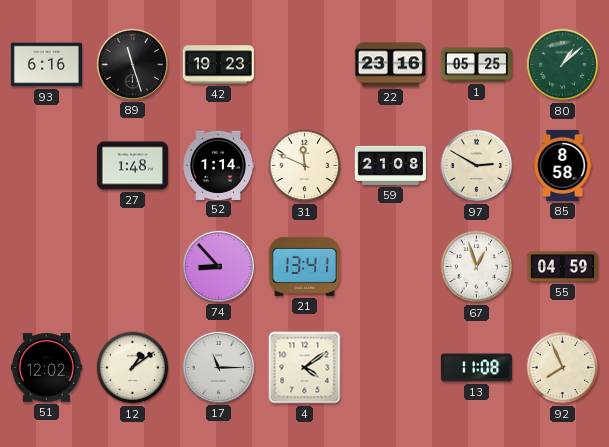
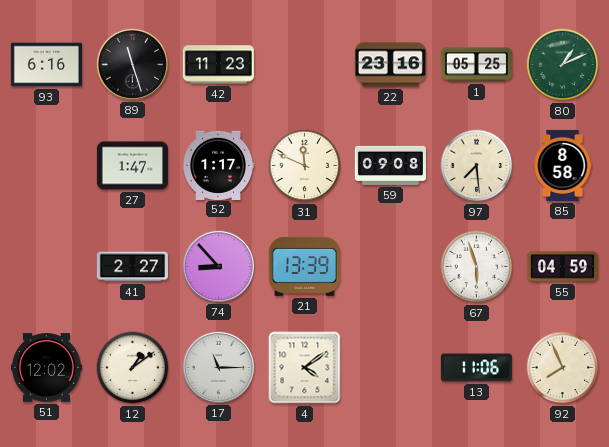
42: 19:23 -> 11:23 (218, 65)
80: 1:08 -> 1:11 (563, 65)
27: 1:48 -> 1:47 (132, 166)
52: 1:14 -> 1:17 (219, 165)
59: 21:08 -> 09:08 (390, 165)
97: 2:50 -> 7:29 (477, 166)
41: none -> 2:27 (132, 267)
21: 13:41 -> 13:39 (304, 266)
67: 12:57 -> 5:57 (477, 267)
13: 11:08 -> 11:06 (476, 368)
